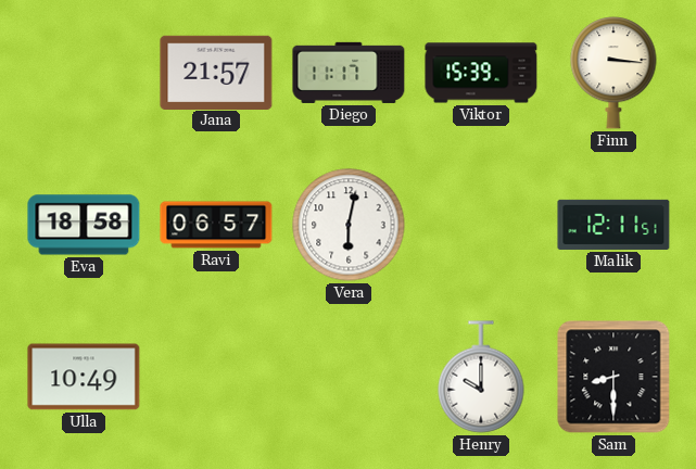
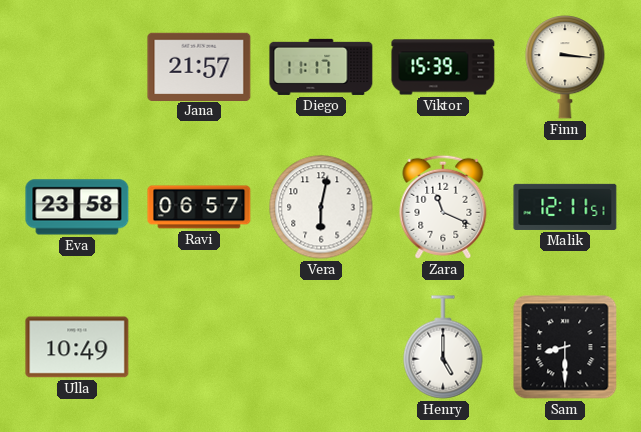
Eva: 18:58 -> 23:58 (77, 207)
Zara: none -> 11:19 (443, 207)
Henry: 10:00 -> 5:00 (443, 347)
